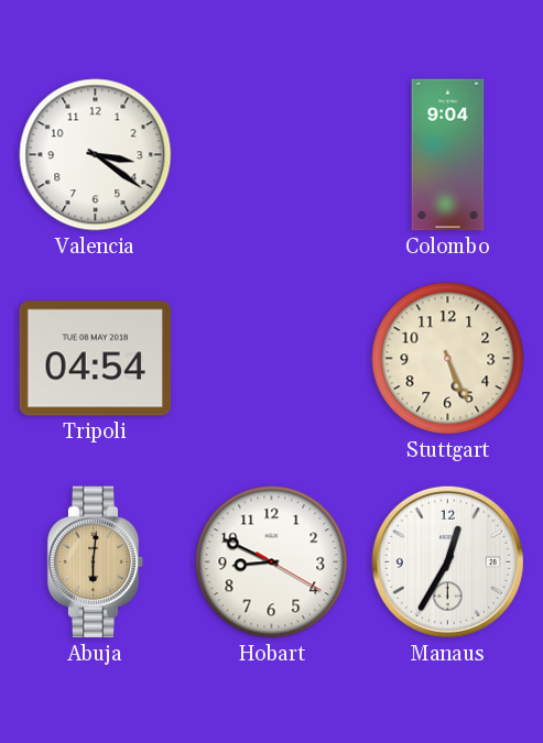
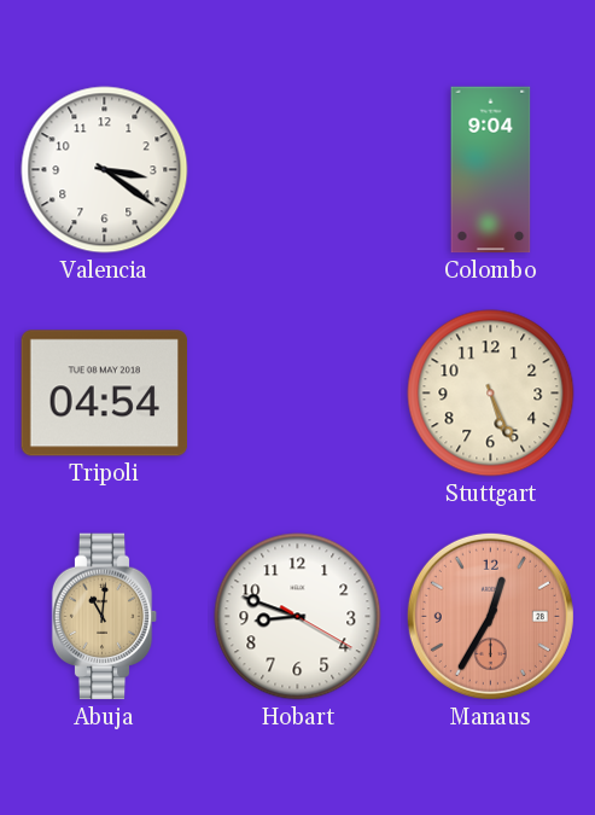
Abuja: 6:01 -> 11:01 (105, 617)
Hobart: 8:49 -> 8:48 (298, 617)
Manaus dial: white -> salmon (490, 616)
